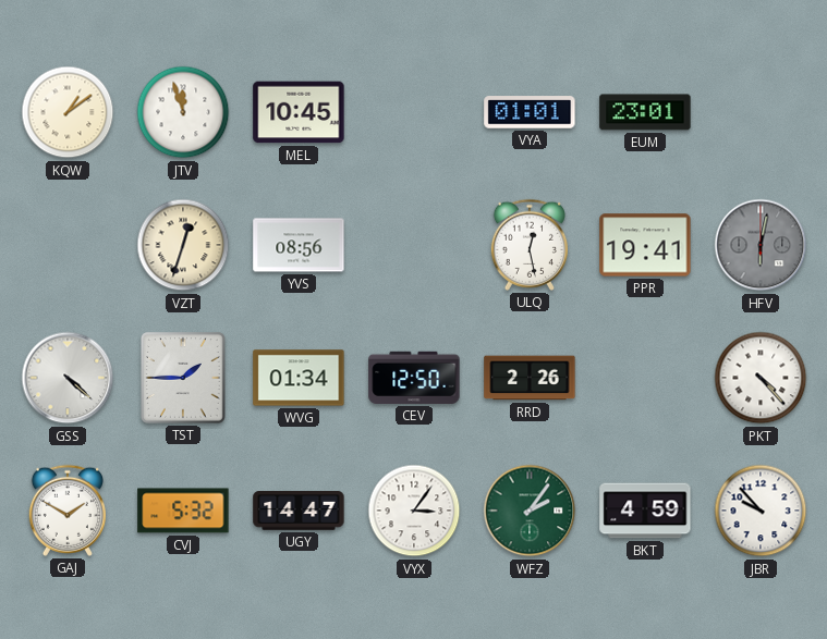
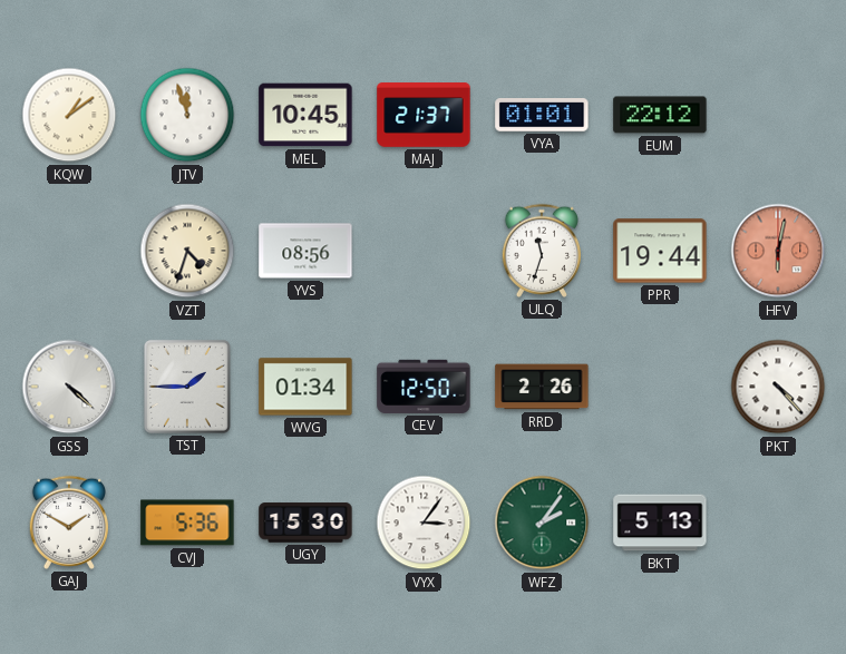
MAJ: none -> 21:37 (424, 115)
EUM: 23:01 -> 22:12 (660, 115)
VZT: 12:33 -> 4:33 (187, 251)
ULQ: 12:28 -> 11:33 (541, 251)
PPR: 19:41 -> 19:44 (660, 251)
HFV dial: grey -> salmon (778, 251)
CVJ: 5:32 -> 5:36 (187, 523)
UGY: 14:47 -> 15:30 (305, 523)
BKT: 4:59 -> 5:13 (660, 523)
JBR: 9:53 -> none (761, 511)
